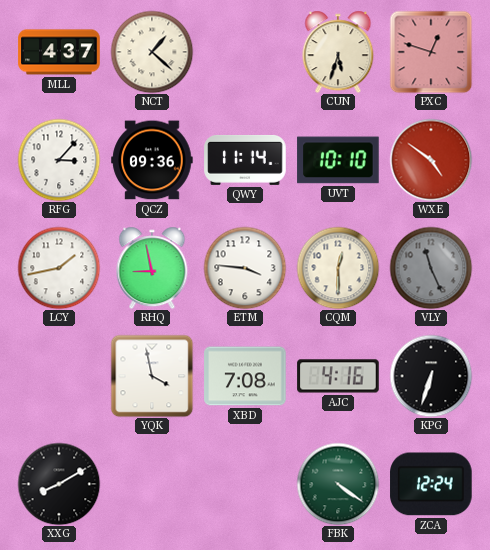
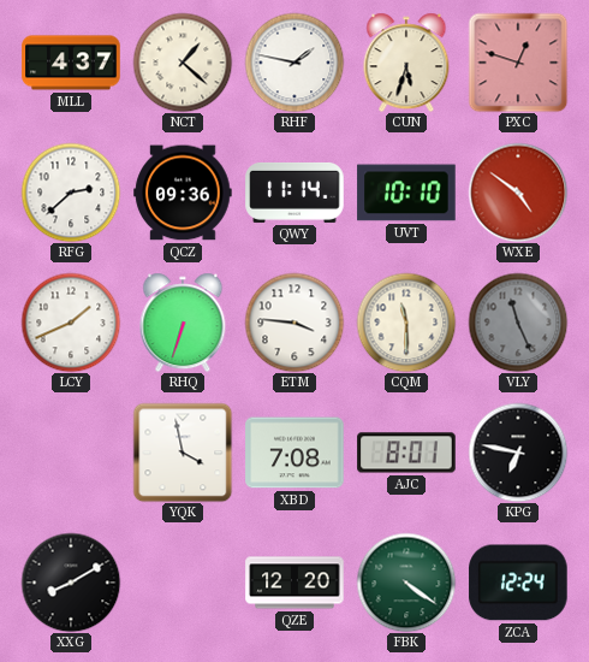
RHF: none -> 1:47 (294, 63)
RFG: 3:07 -> 2:38 (71, 193)
LCY: 1:43 -> 1:41 (71, 323)
RHQ: 8:58 -> 6:33 (183, 323)
CQM: 12:30 -> 11:30 (406, 323)
AJC: 4:16 -> 8:01 (406, 453)
KPG: 6:33 -> 6:47 (518, 453)
QZE: none -> 12:20 (294, 583)
